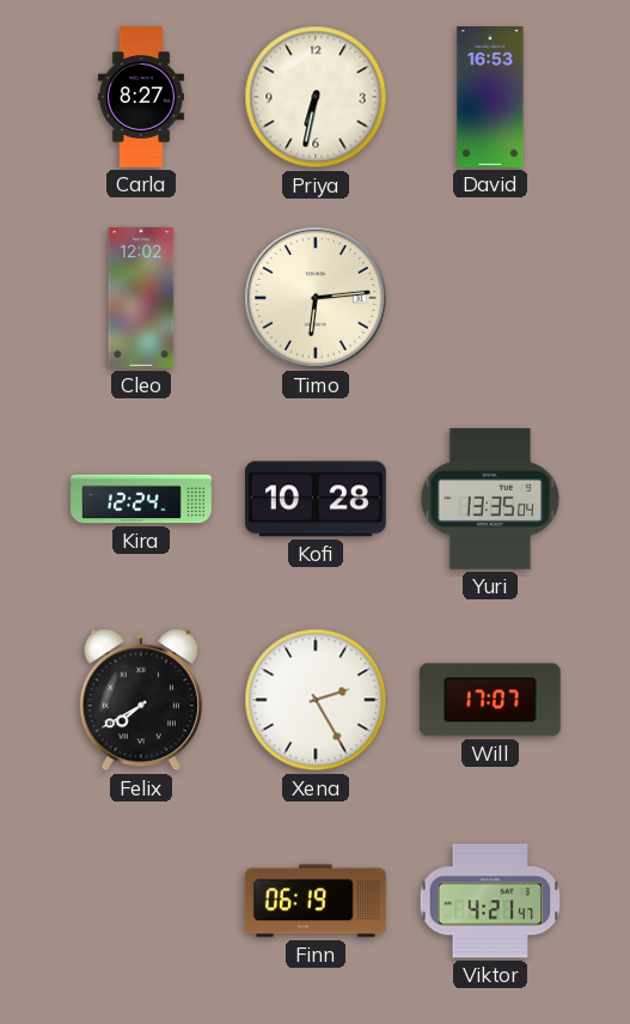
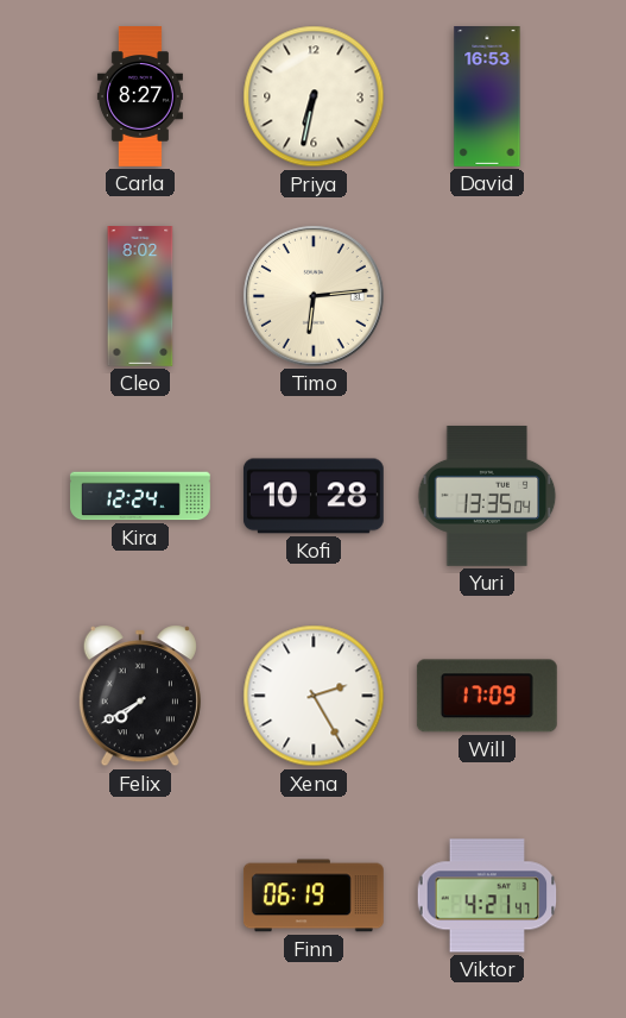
Cleo: 12:02 -> 8:02 (140, 297)
Will: 17:07 -> 17:09 (487, 696)
